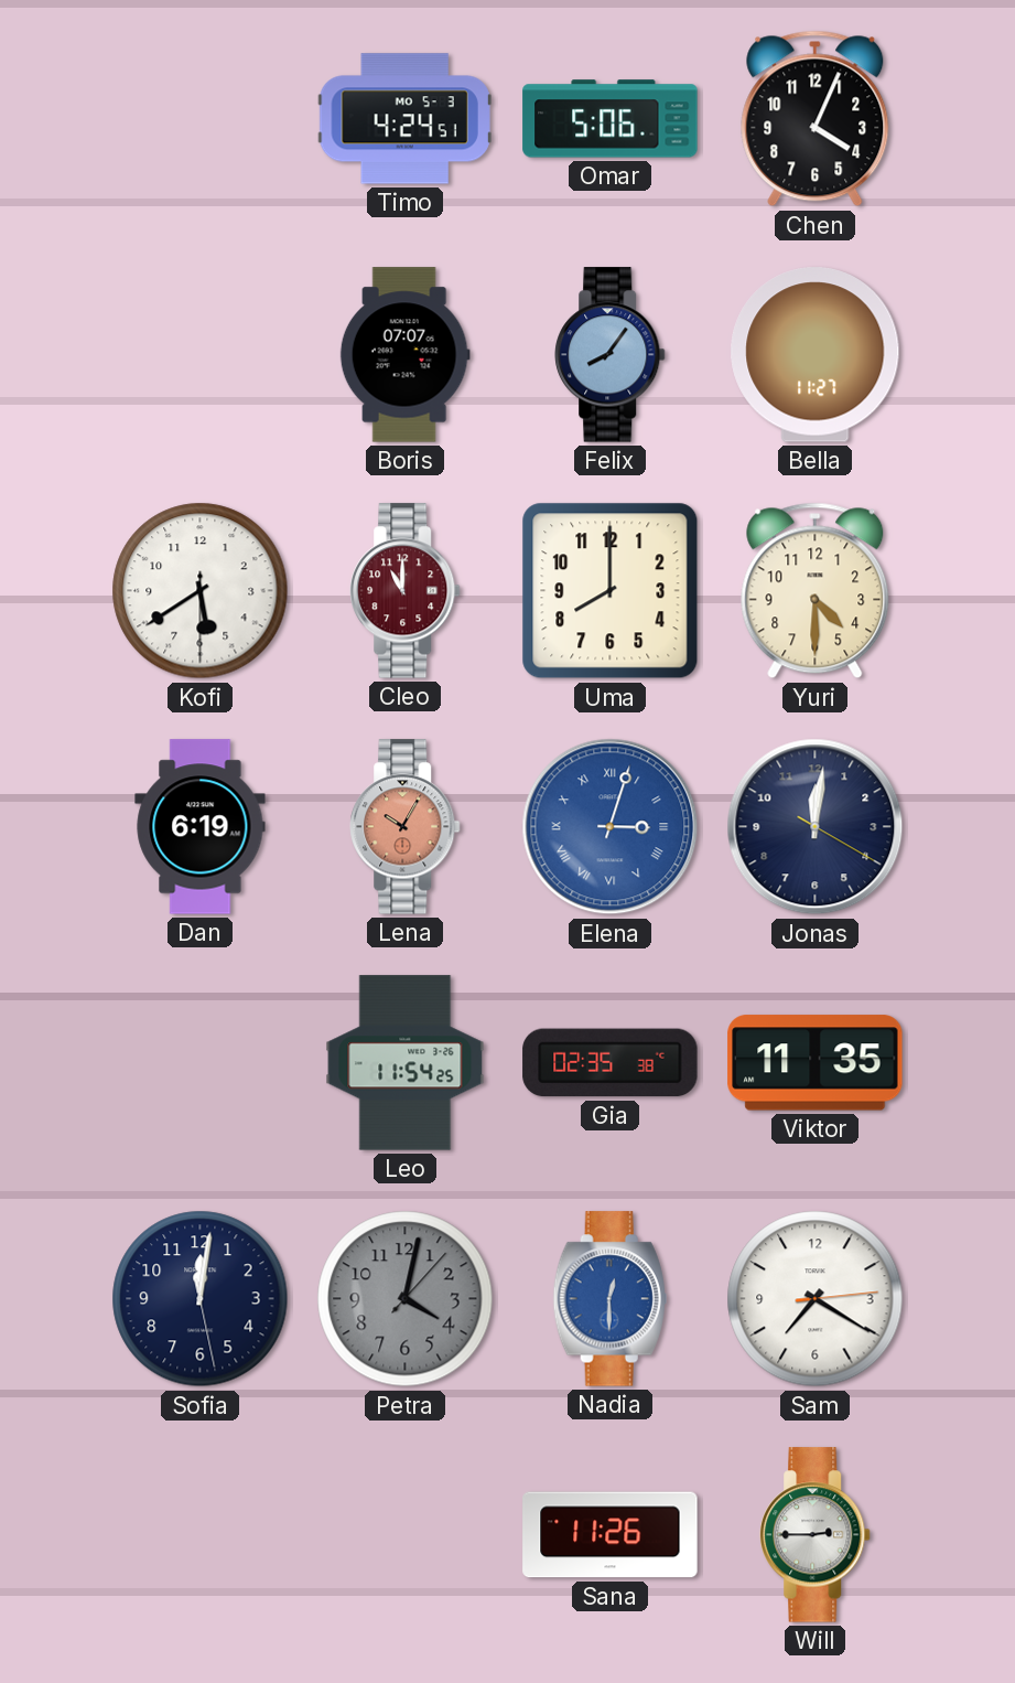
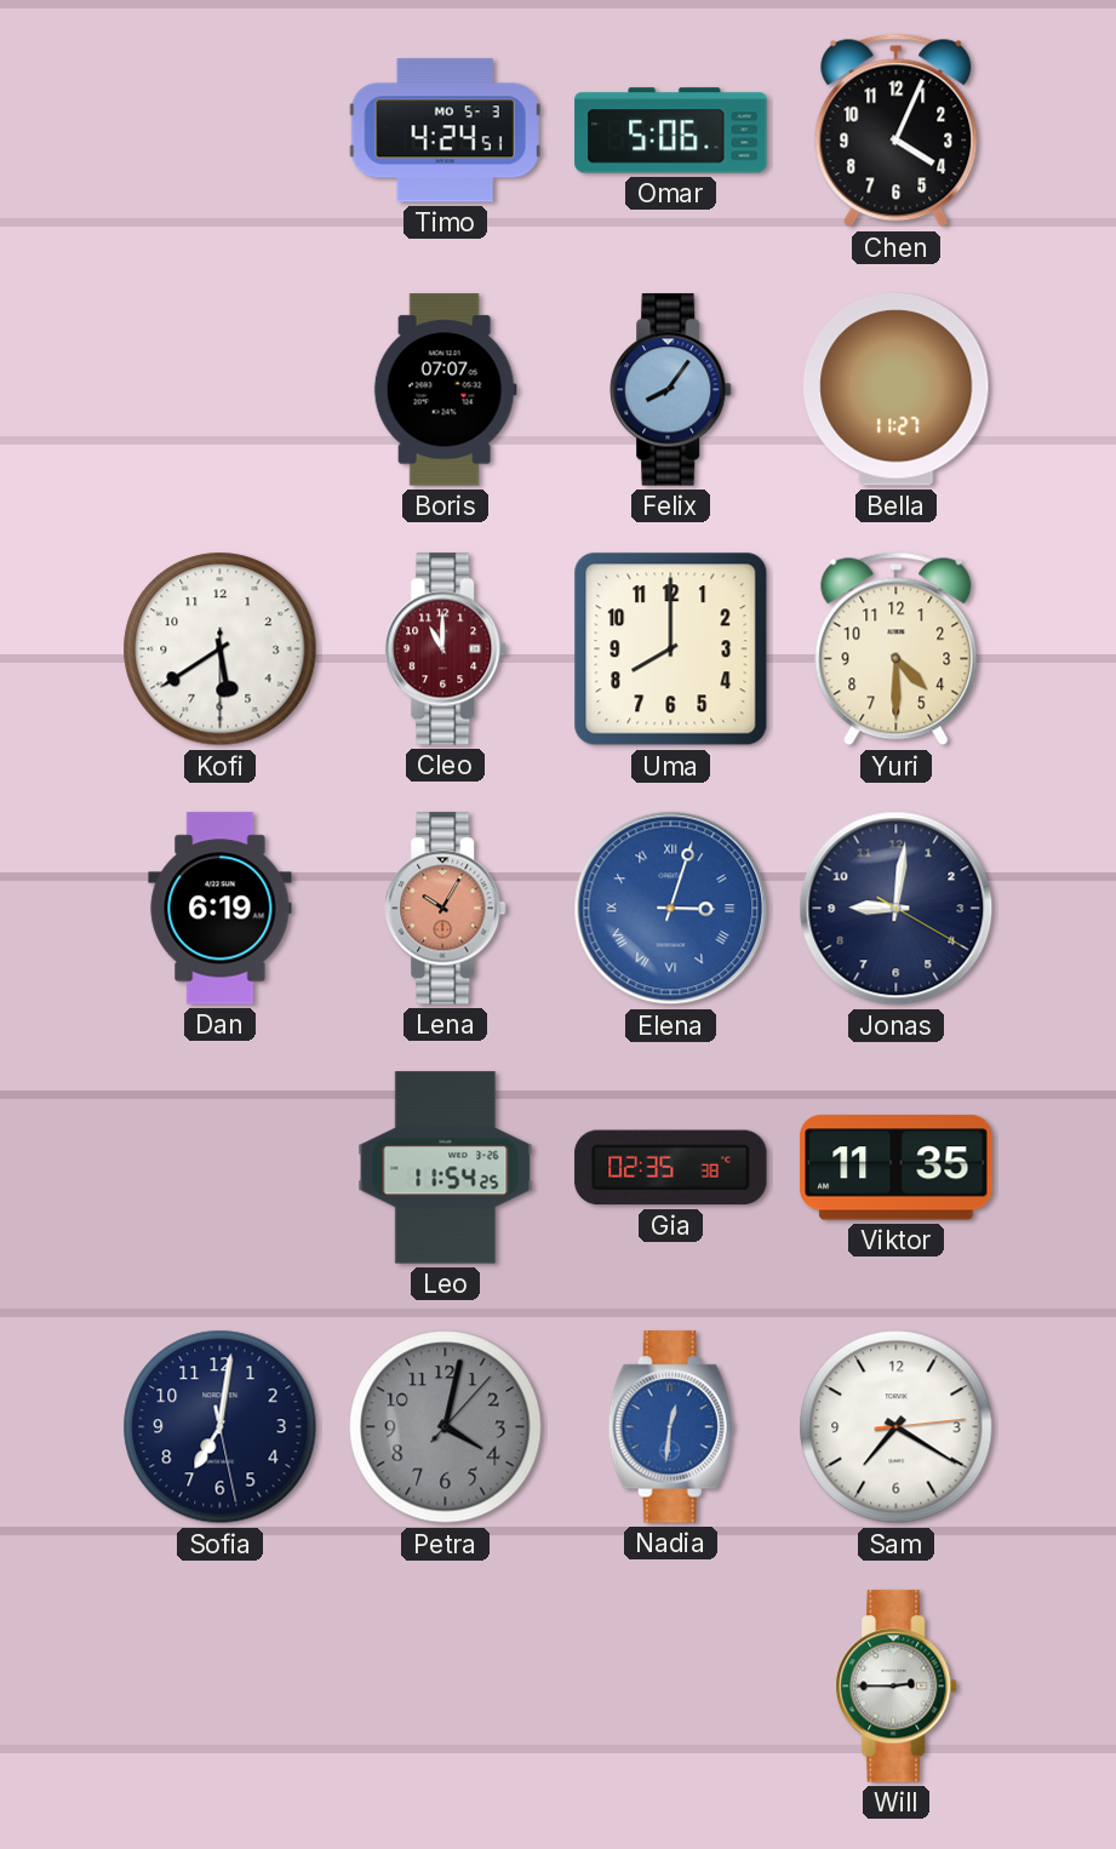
Jonas: 12:01 -> 9:01 (897, 909)
Sofia: 12:01 -> 7:01 (221, 1427)
Nadia: 12:30 -> 12:31 (670, 1427)
Sana: 11:26 -> none (611, 1535)
